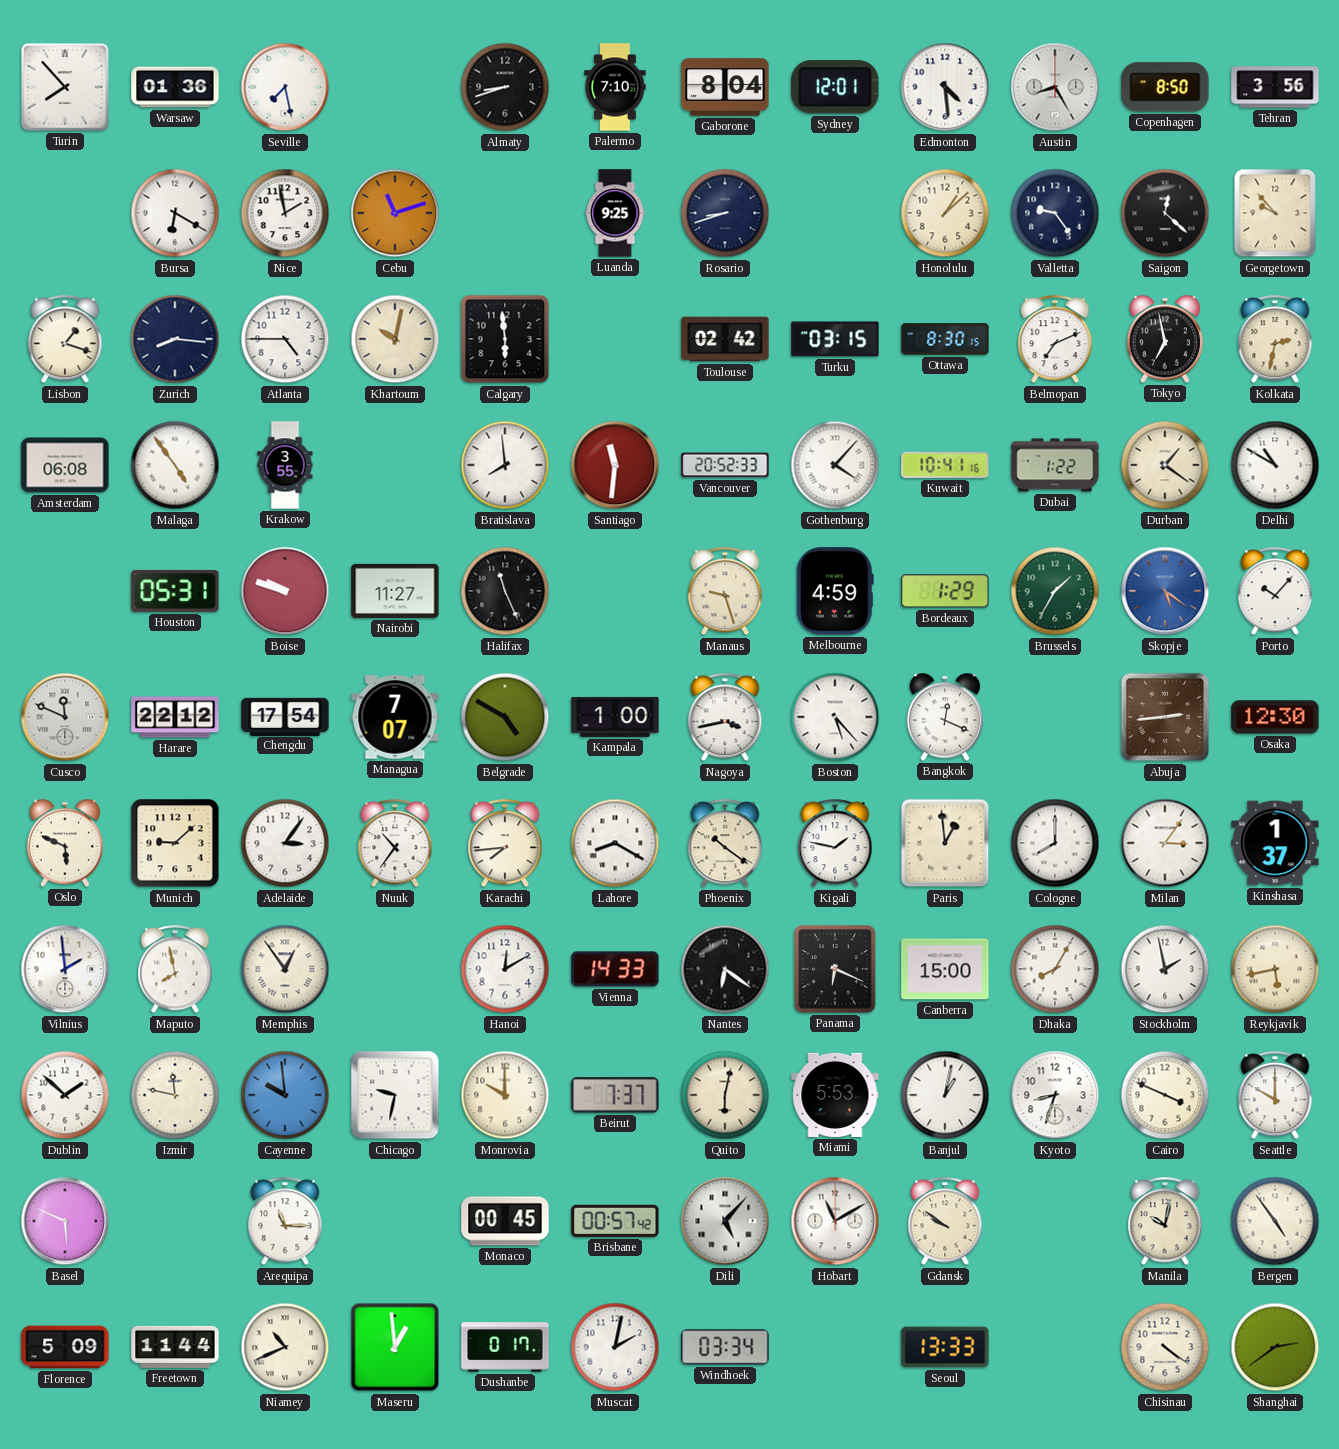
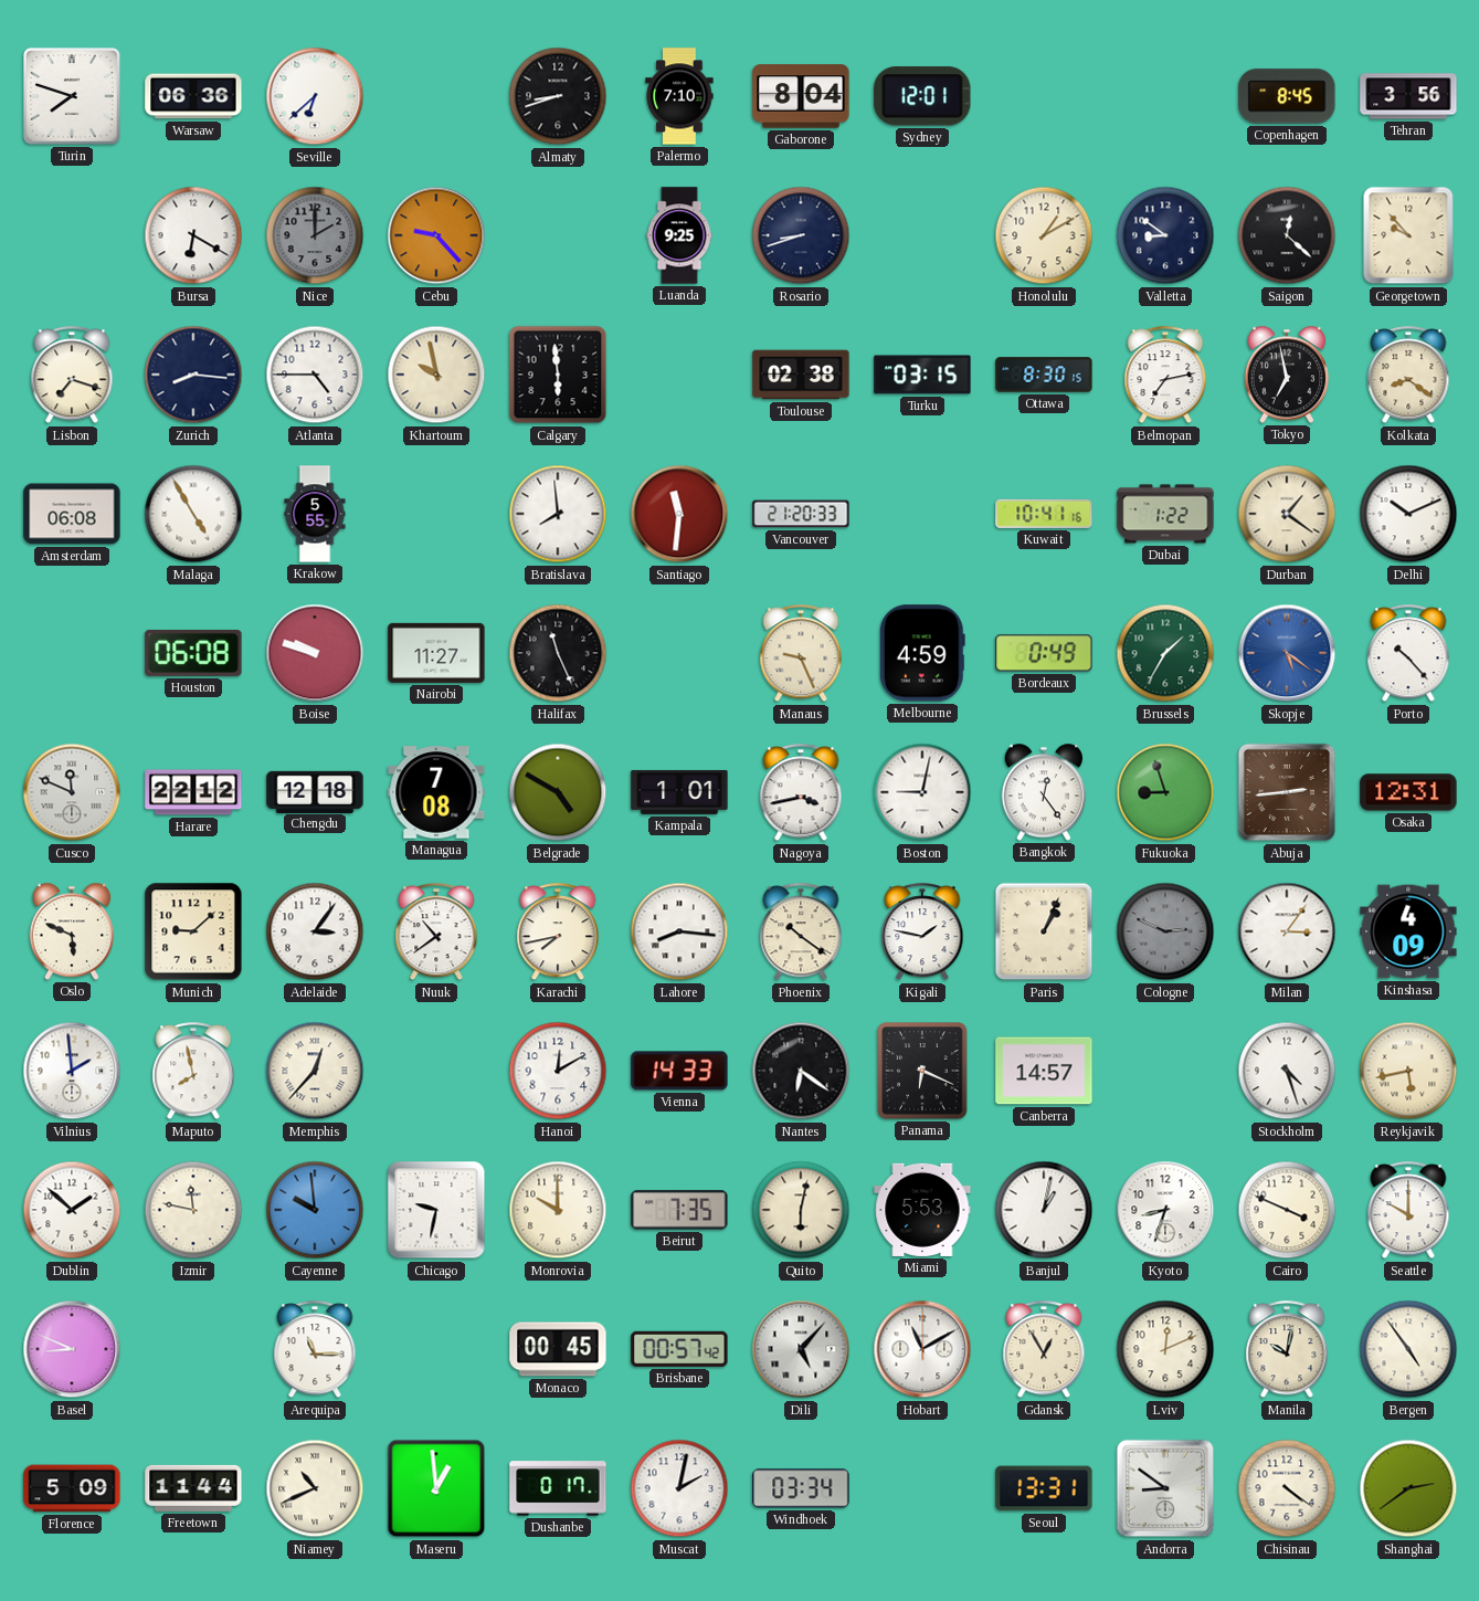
Turin: 7:53 -> 7:48 (72, 96)
Warsaw: 01:36 -> 06:36 (193, 96)
Seville: 7:28 -> 6:38 (315, 96)
Edmonton: 4:29 -> none (945, 87)
Austin: 8:25 -> none (1055, 87)
Copenhagen: 8:50 -> 8:45 (1287, 96)
Nice: 1:58 -> 2:00 (315, 235)
Nice dial: white -> grey (315, 235)
Cebu: 11:12 -> 9:23 (436, 235)
Honolulu: 1:08 -> 1:10 (1044, 235)
Valletta: 9:24 -> 8:51 (1165, 235)
Lisbon: 1:18 -> 7:18 (72, 376)
Khartoum: 10:02 -> 9:58 (436, 375)
Toulouse: 02:42 -> 02:38 (801, 375)
Belmopan: 7:11 -> 7:13 (1165, 376)
Kolkata: 2:32 -> 8:21 (1408, 376)
Malaga: 4:54 -> 4:55 (193, 514)
Krakow: 3:55 -> 5:55 (315, 514)
Vancouver: 20:52 -> 21:20 (801, 514)
Gothenburg: 4:07 -> none (835, 465)
Delhi: 10:50 -> 10:11 (1408, 514)
Houston: 05:31 -> 06:08 (193, 653)
Manaus: 9:27 -> 9:26 (801, 654)
Bordeaux: 1:29 -> 0:49 (1044, 653)
Porto: 10:07 -> 10:23 (1408, 654)
Chengdu: 17:54 -> 12:18 (315, 791)
Managua: 7:07 -> 7:08 (436, 792)
Kampala: 1:00 -> 1:01 (679, 792)
Boston: 5:23 -> 9:02 (922, 792)
Bangkok: 12:19 -> 12:24 (1044, 792)
Fukuoka: none -> 8:57 (1165, 792)
Osaka: 12:30 -> 12:31 (1408, 792)
Nuuk: 10:36 -> 10:39 (436, 933)
Karachi: 7:44 -> 7:43 (558, 933)
Lahore: 8:20 -> 8:16 (679, 931)
Paris: 12:59 -> 1:04 (1044, 931)
Cologne: 8:00 -> 2:49 (1165, 931)
Cologne dial: white -> grey (1165, 931)
Kinshasa: 1:37 -> 4:09 (1408, 931)
Memphis: 12:54 -> 12:37 (315, 1071)
Canberra: 15:00 -> 14:57 (1044, 1071)
Dhaka: 8:05 -> none (1055, 969)
Stockholm: 1:58 -> 4:27 (1287, 1071)
Beirut: 7:37 -> 7:35 (679, 1210)
Basel: 5:49 -> 8:49 (72, 1349)
Gdansk: 9:51 -> 12:55 (1044, 1350)
Lviv: none -> 12:11 (1165, 1349)
Seoul: 13:33 -> 13:31 (1044, 1488)
Andorra: none -> 8:51 (1165, 1488)
